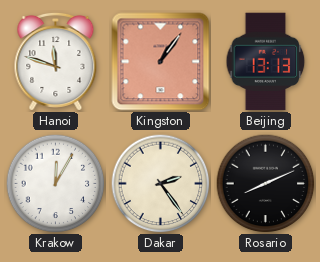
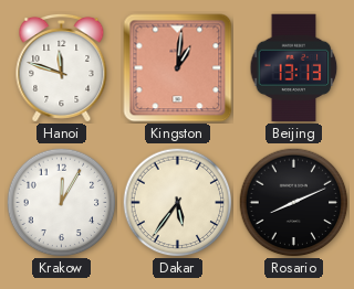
Kingston: 1:06 -> 1:01 (178, 68)
Dakar: 2:24 -> 5:36 (178, 203)
